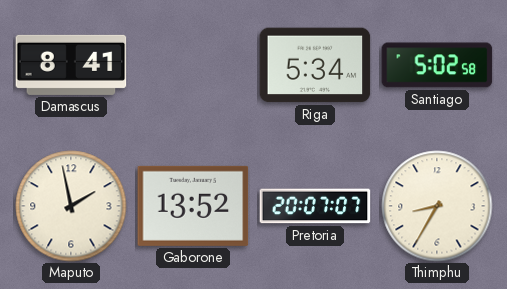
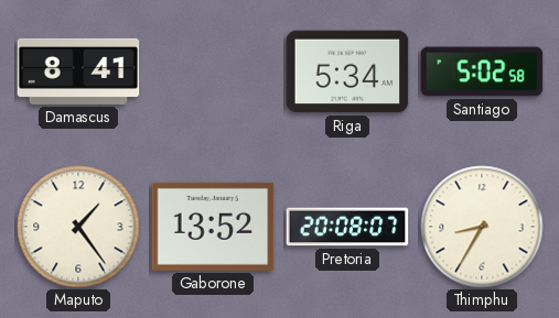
Maputo: 1:58 -> 1:24 (78, 227)
Pretoria: 20:07 -> 20:08 (347, 227)
